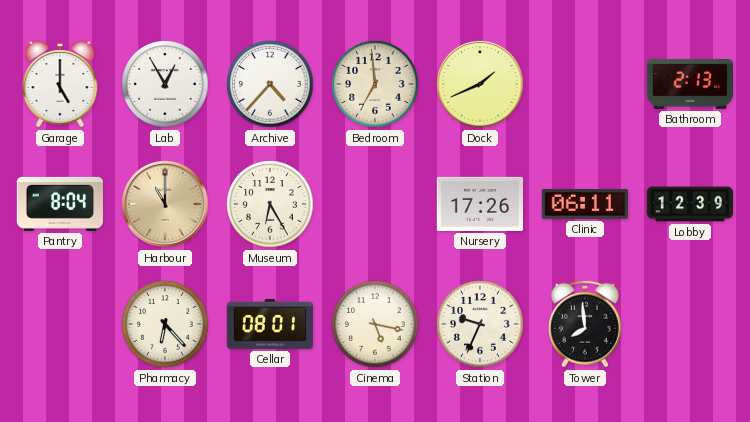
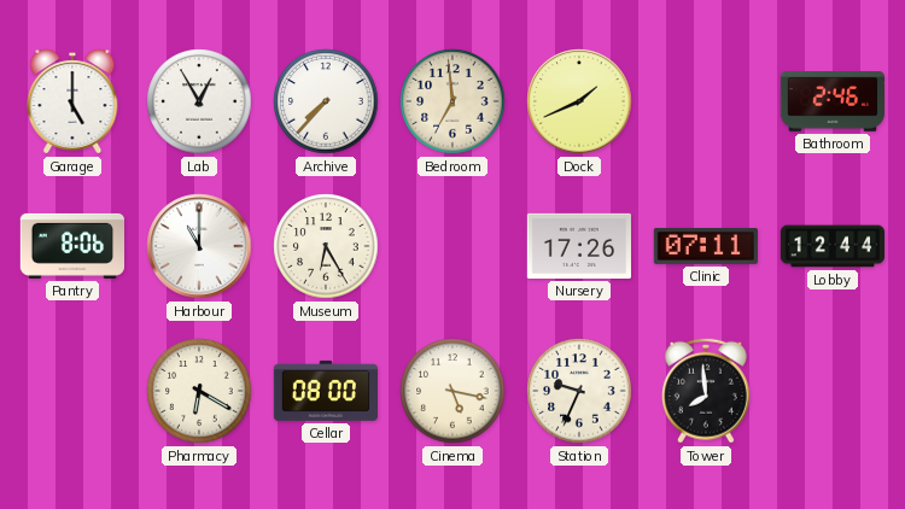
Archive: 4:37 -> 7:37 (326, 101)
Bathroom: 2:13 -> 2:46 (831, 103)
Pantry: 8:04 -> 8:06 (71, 246)
Harbour dial: champagne -> white (199, 246)
Clinic: 06:11 -> 07:11 (705, 246)
Lobby: 12:39 -> 12:44 (833, 246)
Pharmacy: 6:23 -> 6:20 (199, 391)
Cellar: 08:01 -> 08:00 (326, 391)
